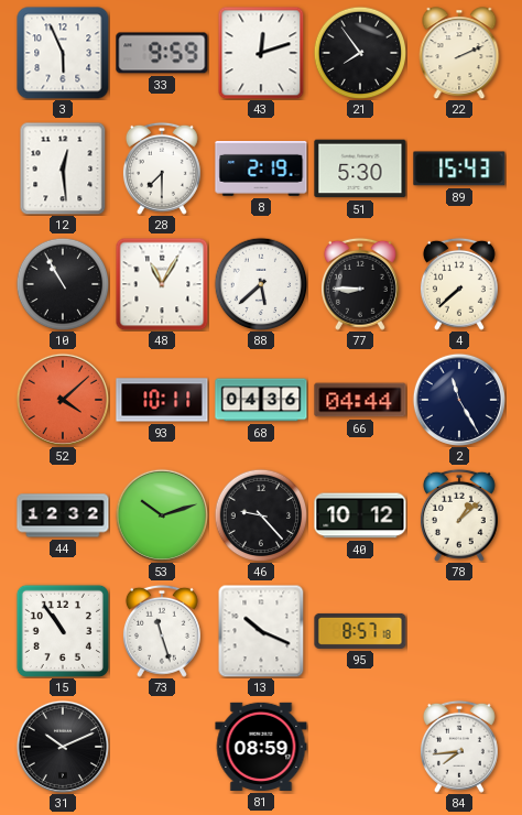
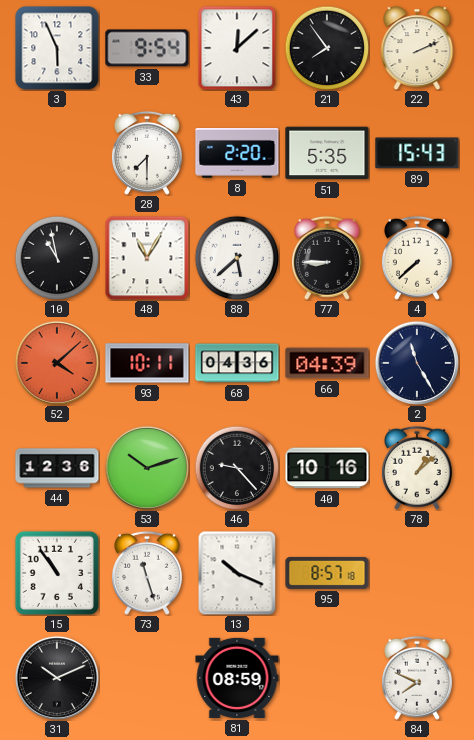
33: 9:59 -> 9:54 (147, 48)
43: 12:12 -> 12:08 (237, 48)
12: 12:29 -> none (63, 169)
8: 2:19 -> 2:20 (237, 154)
51: 5:30 -> 5:35 (327, 153)
10: 10:55 -> 10:58 (57, 258)
66: 04:44 -> 04:39 (327, 363)
44: 12:32 -> 12:36 (57, 468)
40: 10:12 -> 10:16 (327, 468)
84: 7:44 -> 7:49 (417, 678)
